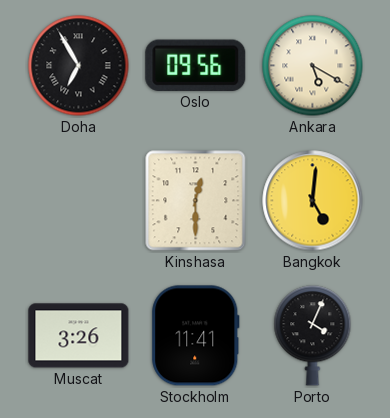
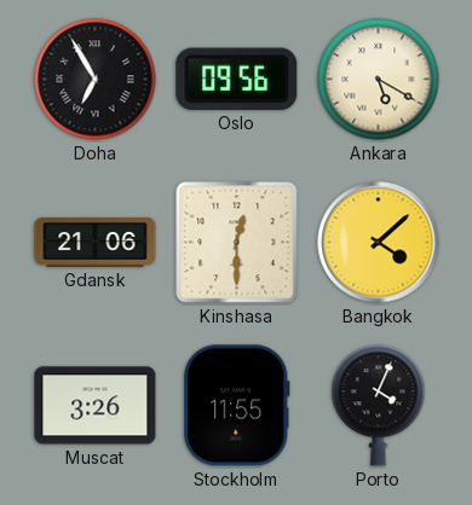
Gdansk: none -> 21:06 (96, 243)
Bangkok: 5:01 -> 4:08 (379, 243)
Stockholm: 11:41 -> 11:55 (237, 406)
